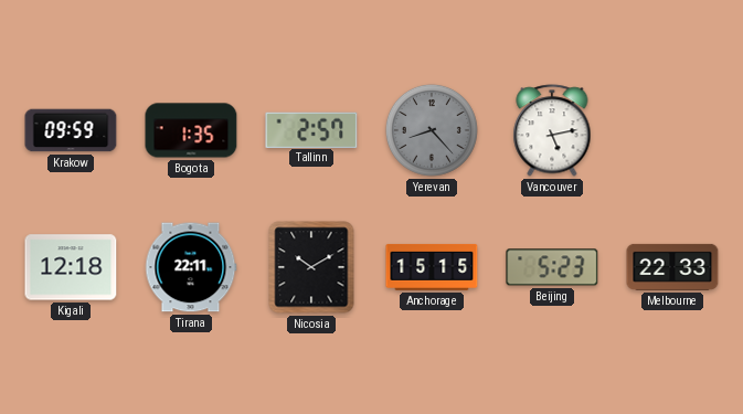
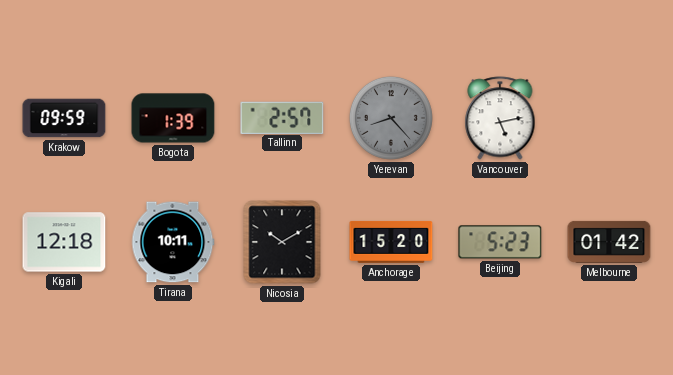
Bogota: 1:35 -> 1:39 (173, 118)
Tirana: 22:11 -> 10:11 (173, 242)
Anchorage: 15:15 -> 15:20 (391, 242)
Melbourne: 22:33 -> 01:42 (609, 242)
